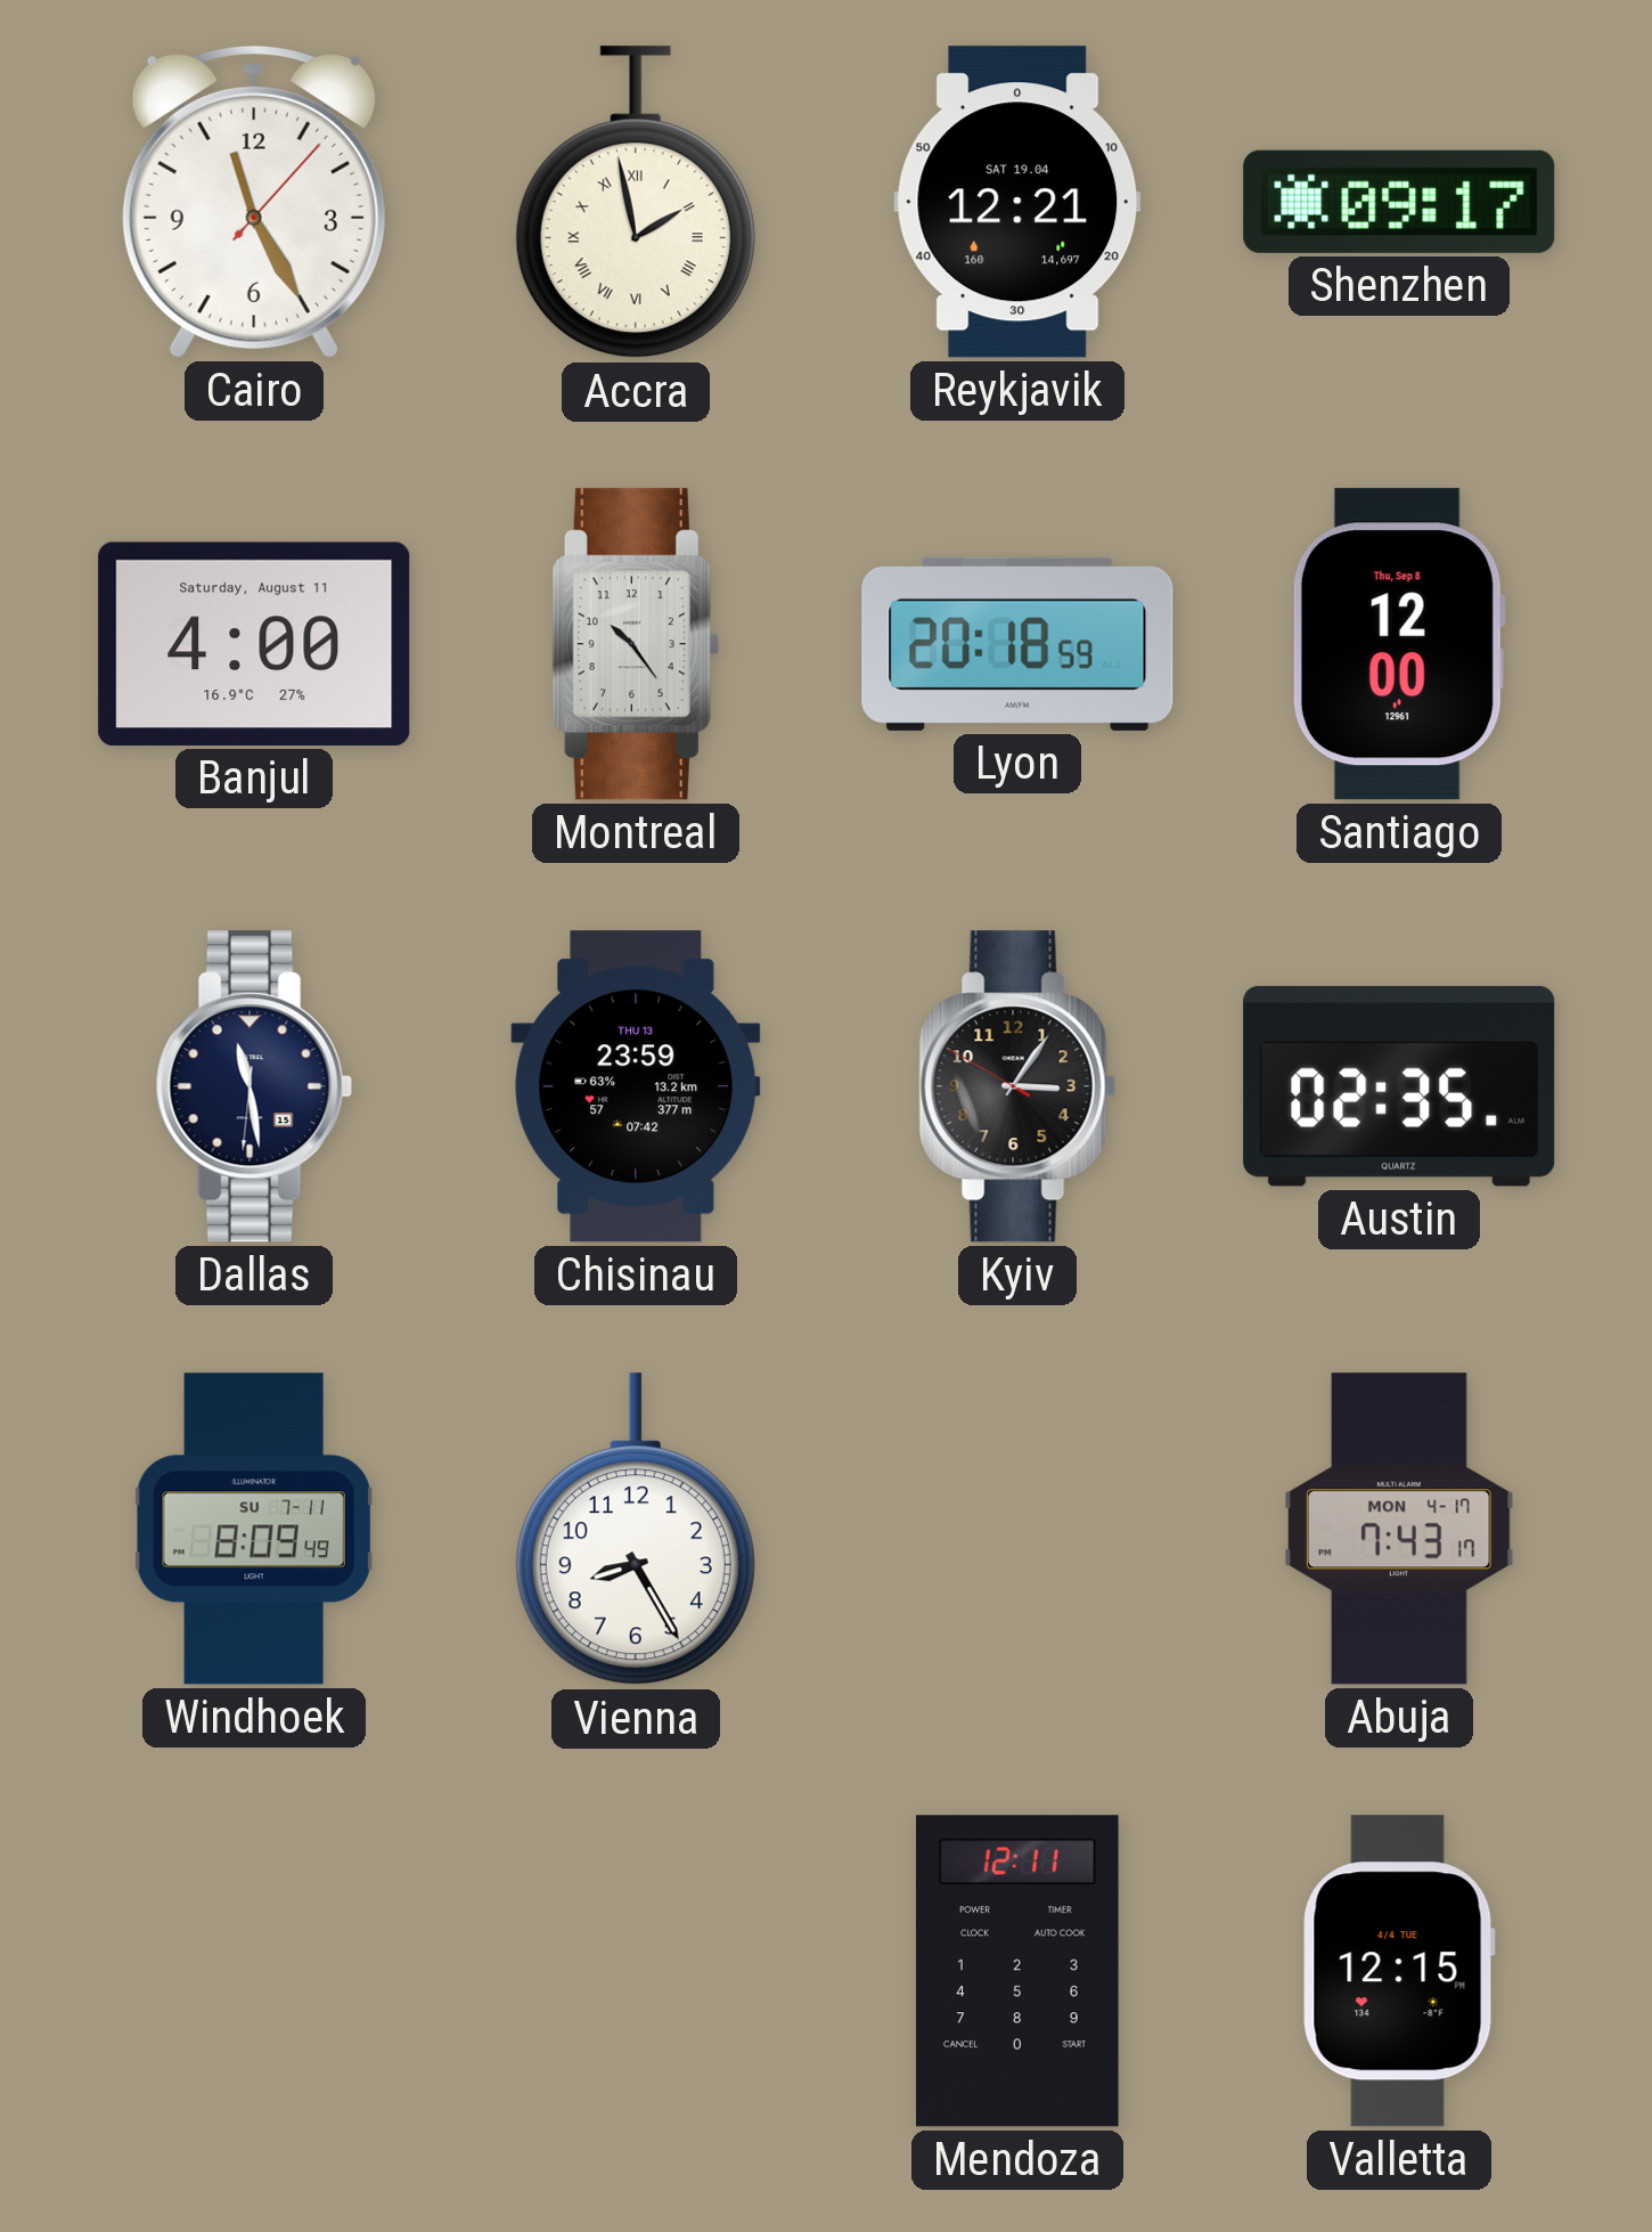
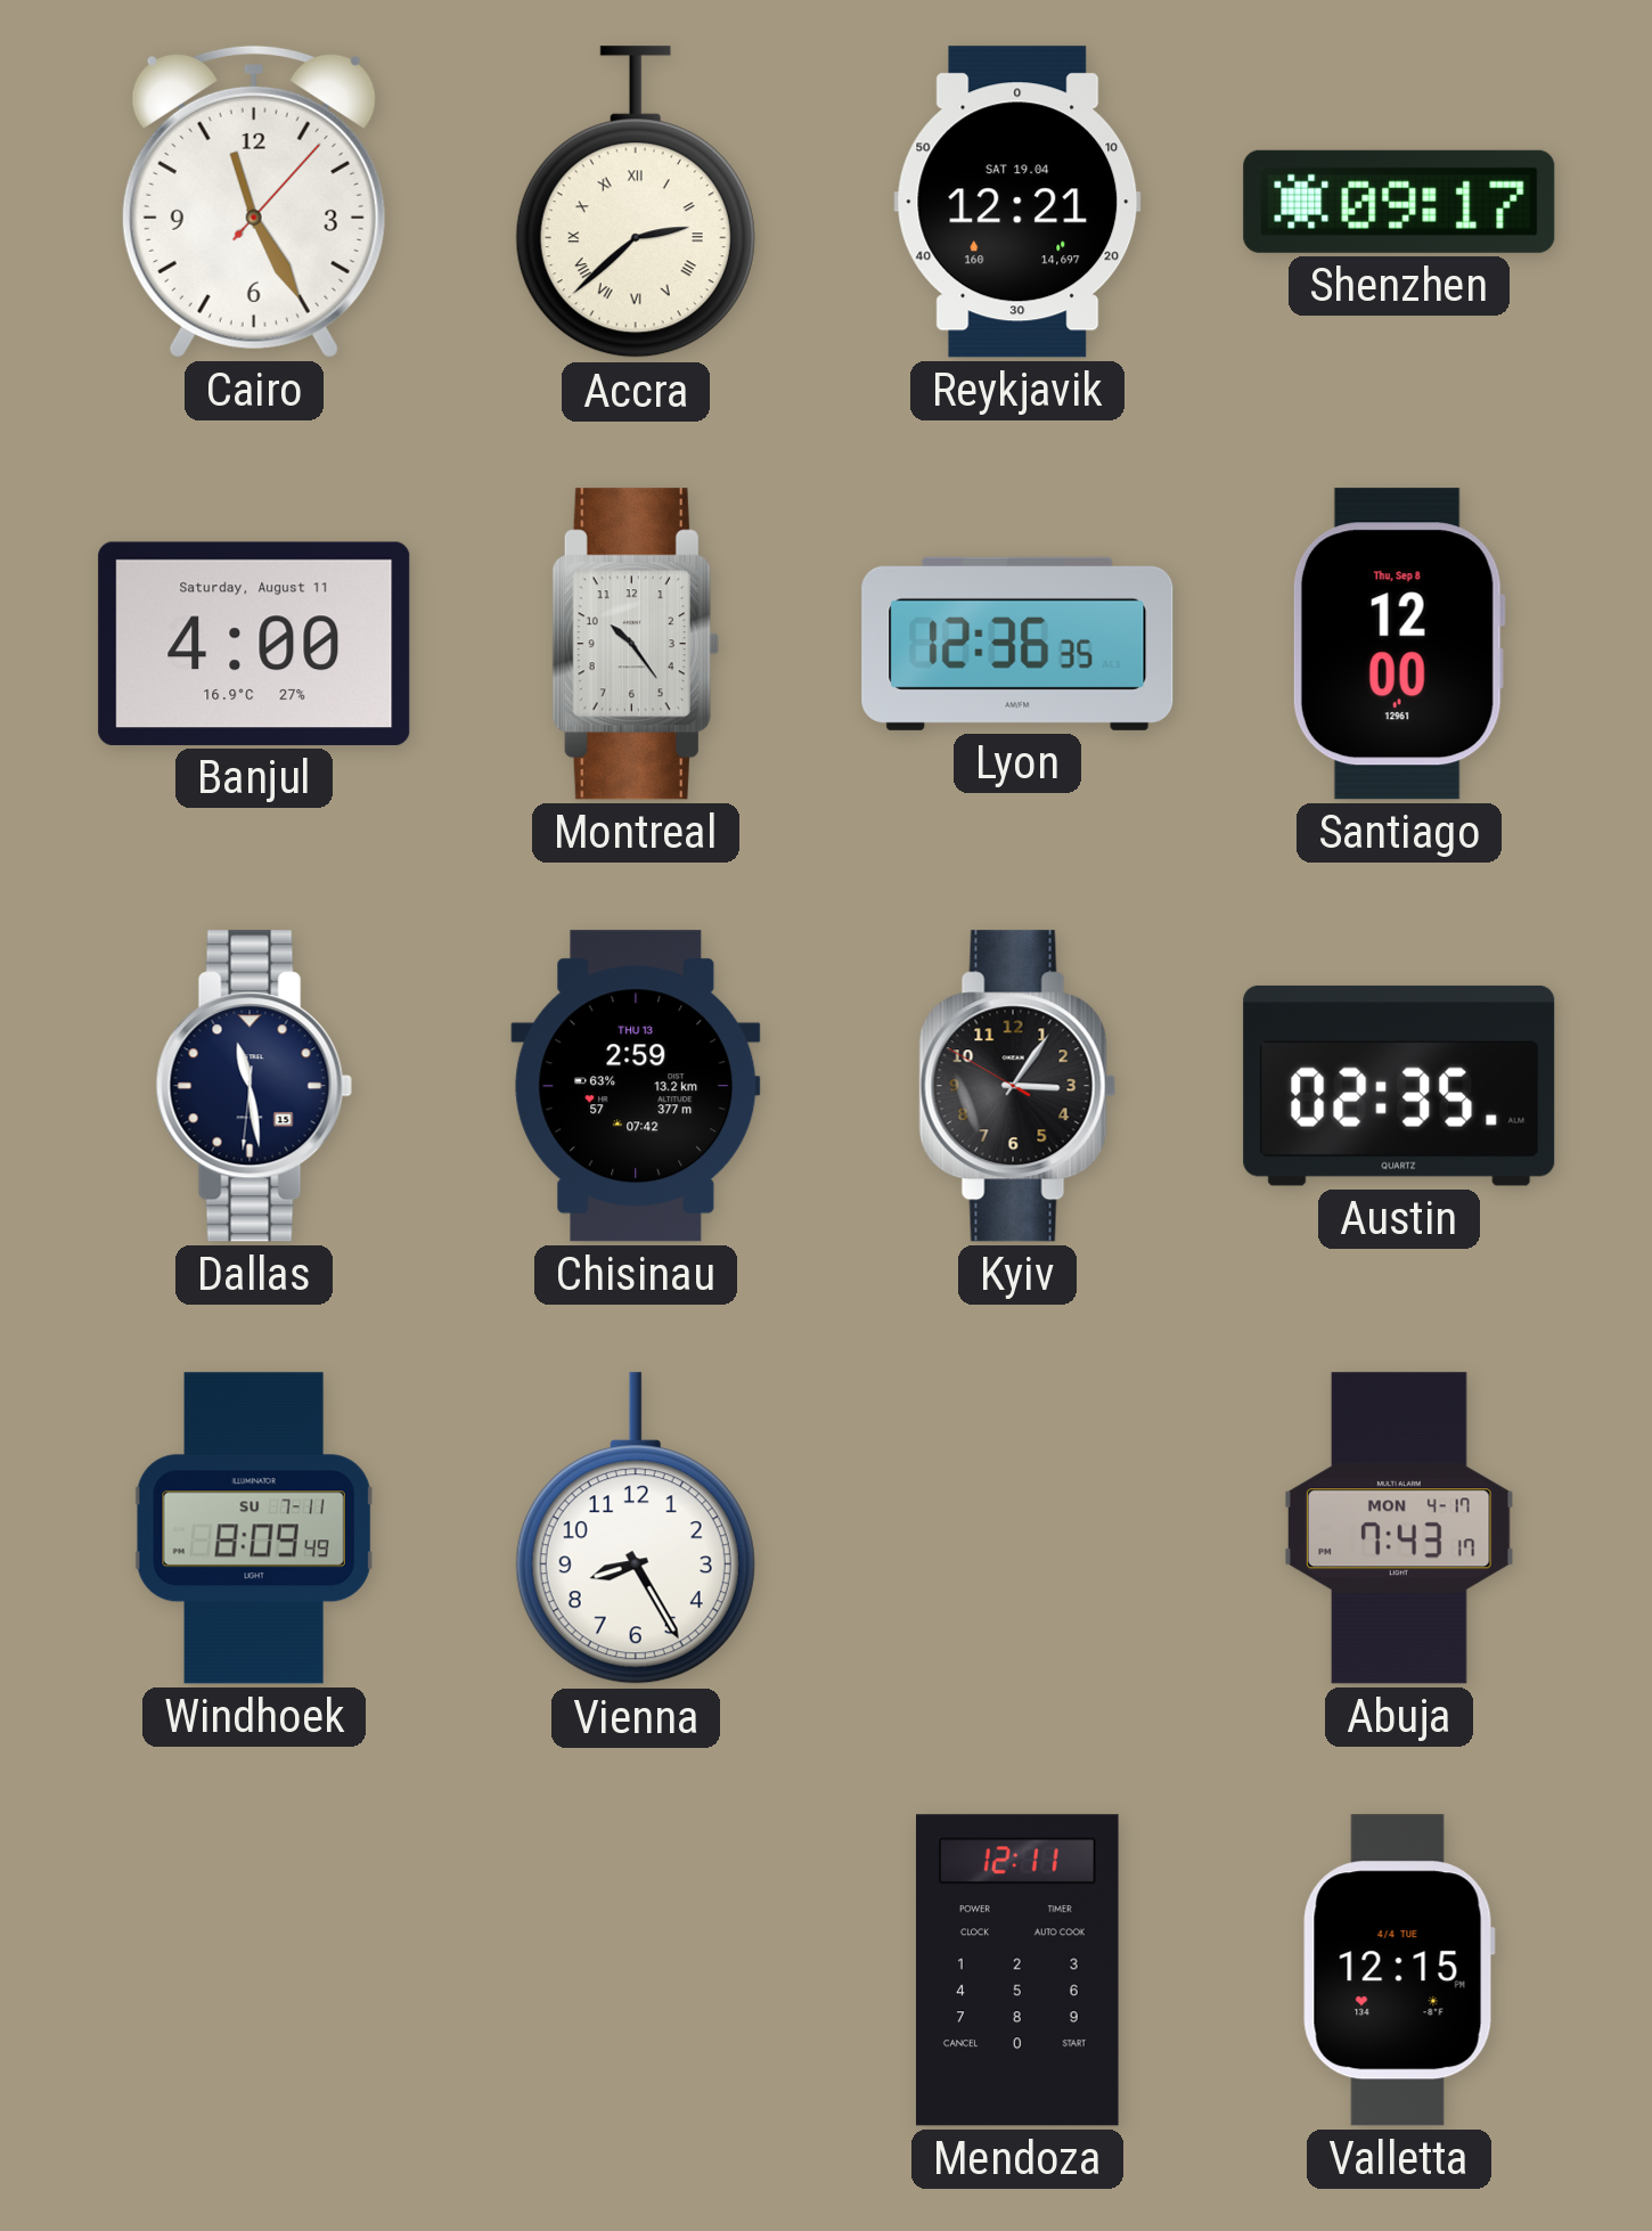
Accra: 1:58 -> 2:38 (636, 203)
Lyon: 20:18 -> 12:36 (1017, 644)
Chisinau: 23:59 -> 2:59 (636, 1086)
